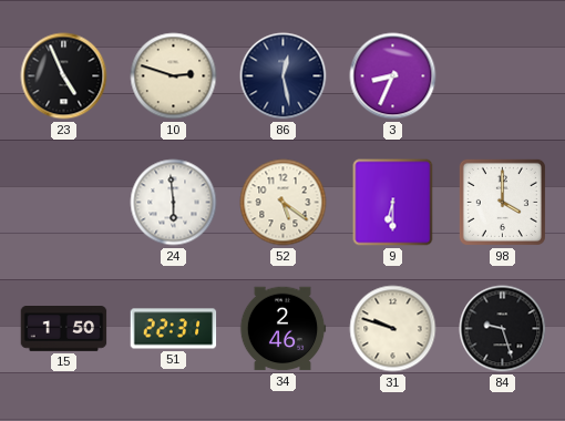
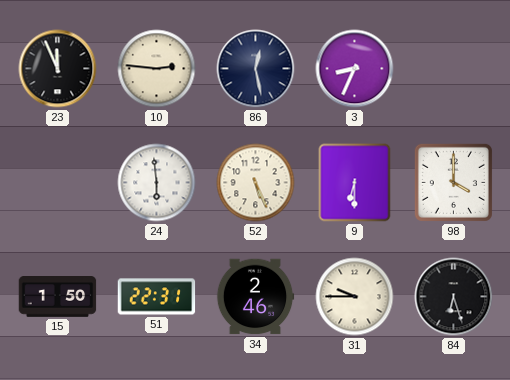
23: 4:56 -> 11:56 (58, 69)
10: 2:48 -> 2:46 (157, 69)
52: 5:21 -> 5:26 (256, 183)
31: 9:48 -> 9:45 (355, 297)
84: 9:27 -> 6:27 (454, 297)
